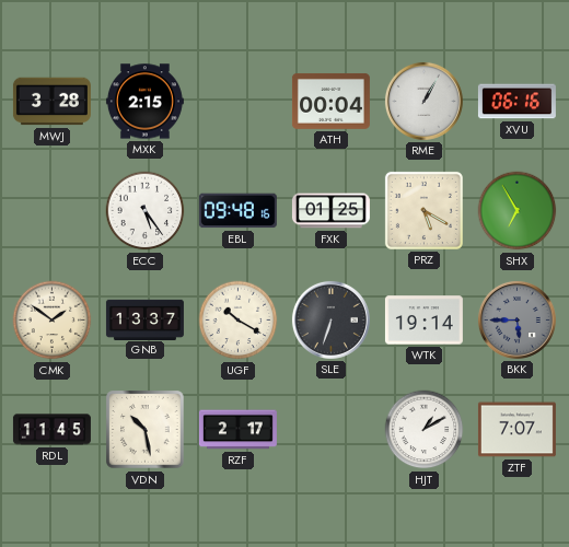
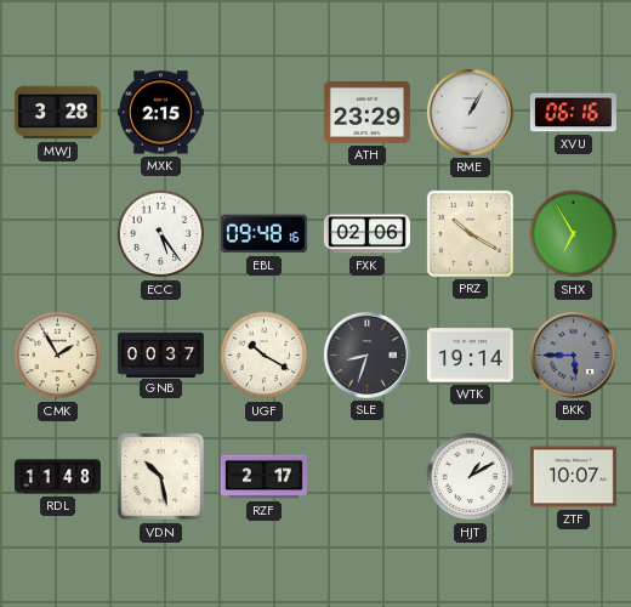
ATH: 00:04 -> 23:29 (366, 112)
FXK: 01:25 -> 02:06 (366, 234)
PRZ: 5:20 -> 10:20 (470, 233)
CMK: 1:51 -> 1:55 (58, 356)
GNB: 13:37 -> 00:37 (160, 354)
SLE: 6:33 -> 8:33 (366, 354)
RDL: 11:45 -> 11:48 (57, 477)
ZTF: 7:07 -> 10:07 (573, 477)
